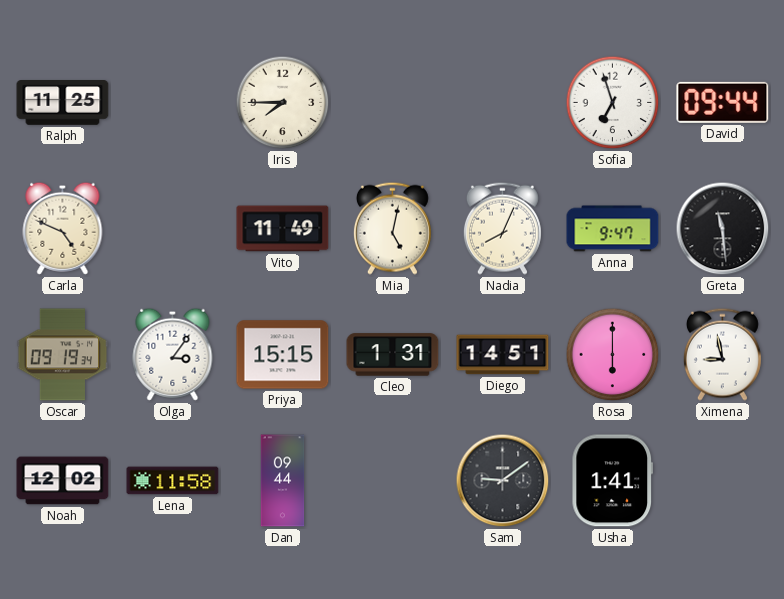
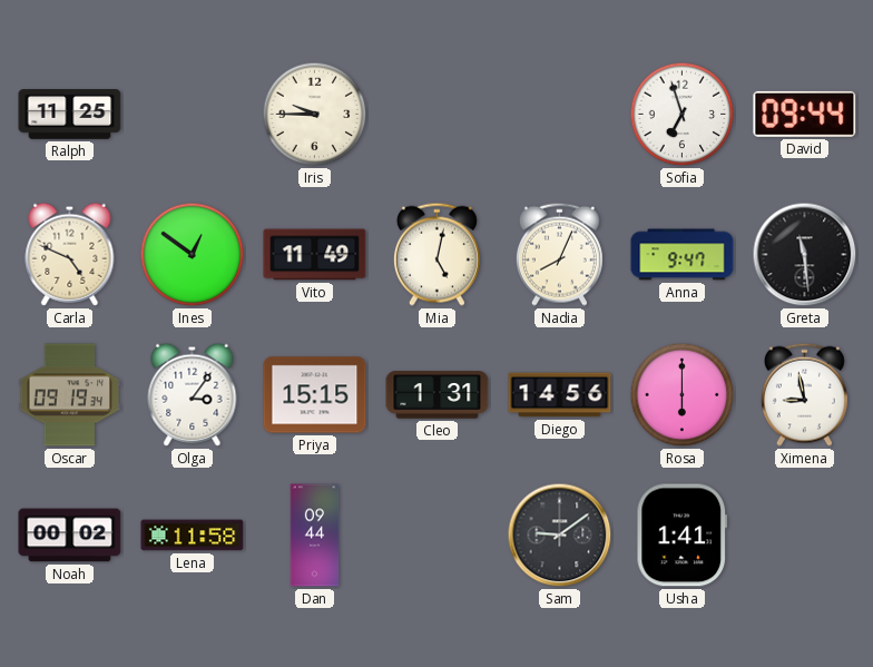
Iris: 7:45 -> 9:45 (315, 115)
Ines: none -> 12:51 (193, 255)
Diego: 14:51 -> 14:56 (560, 395)
Noah: 12:02 -> 00:02 (70, 536)
